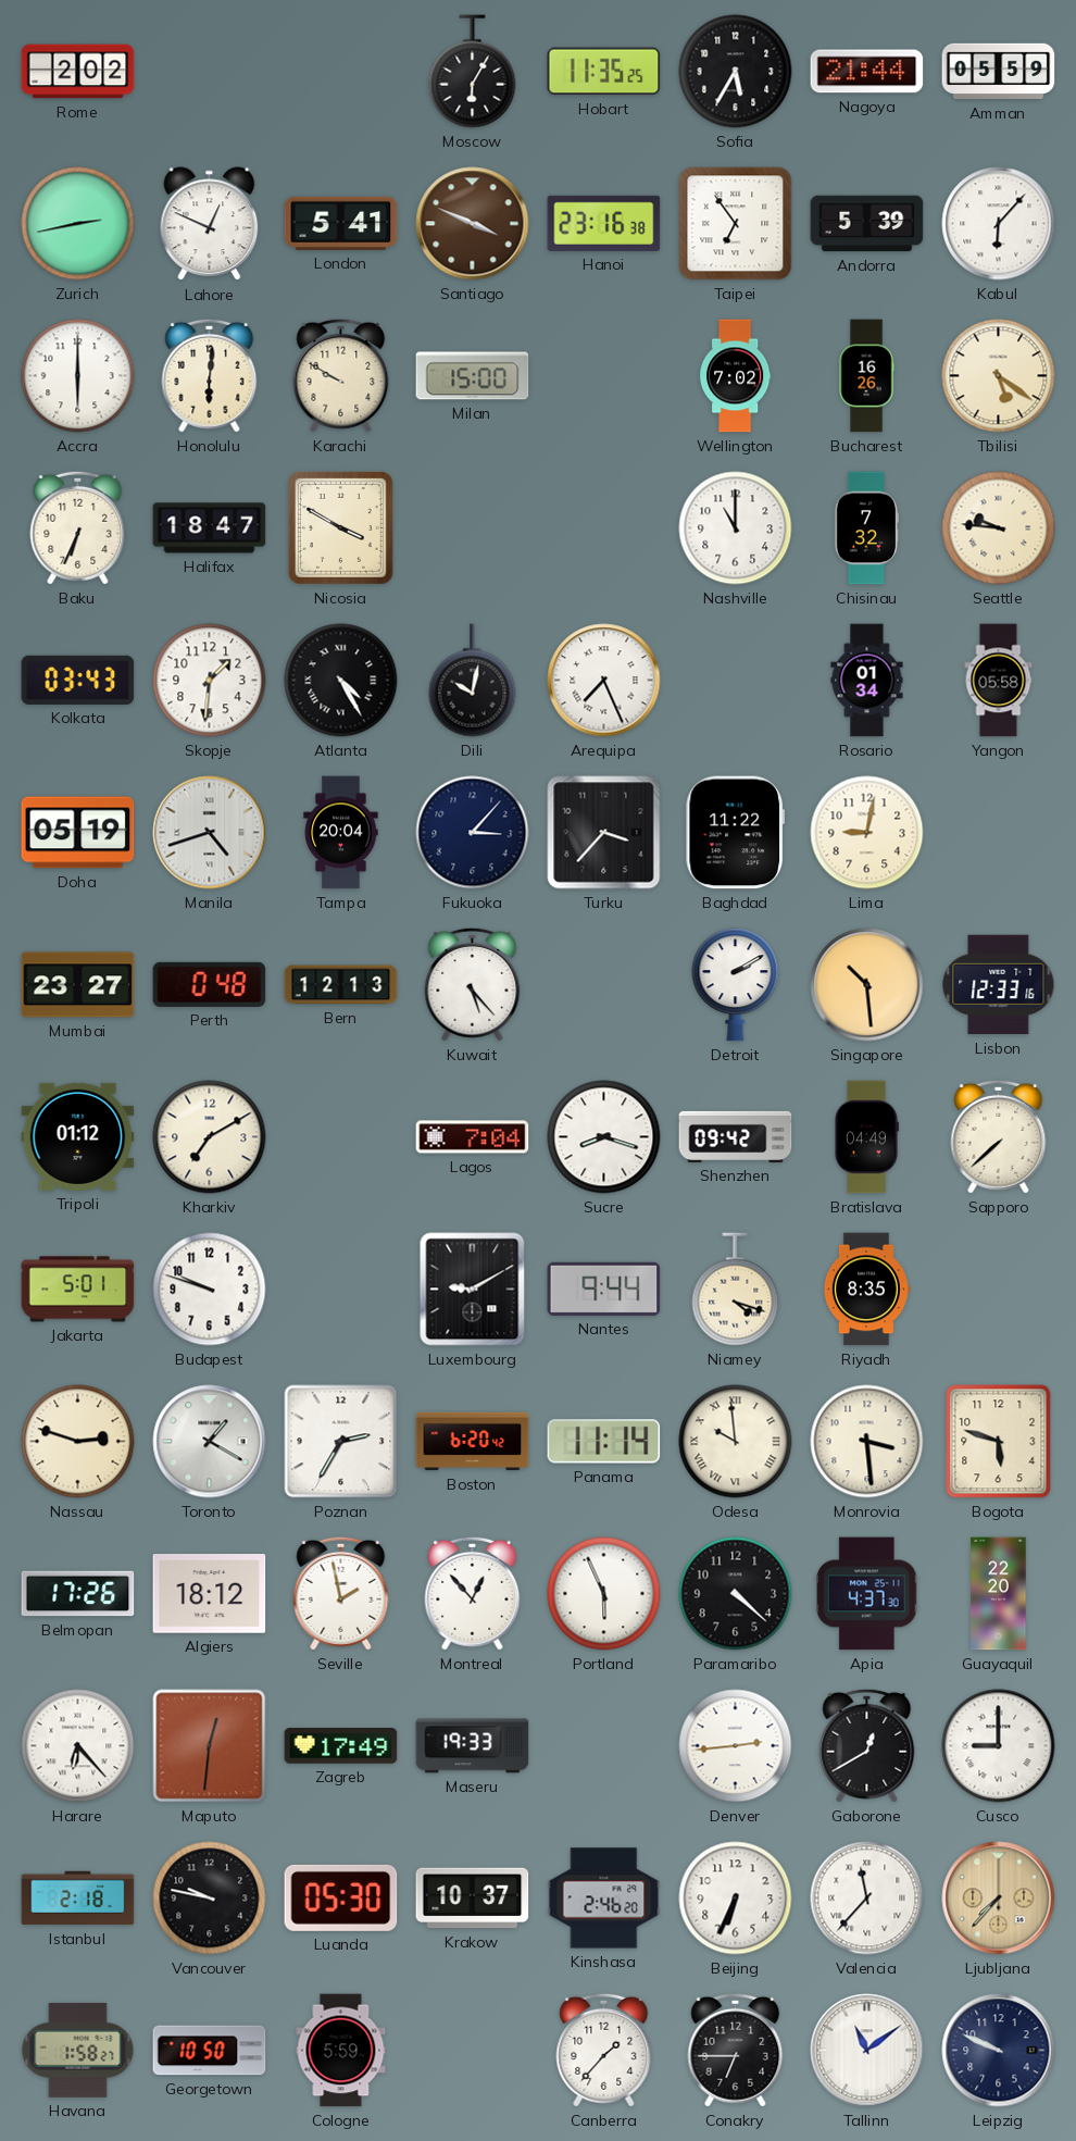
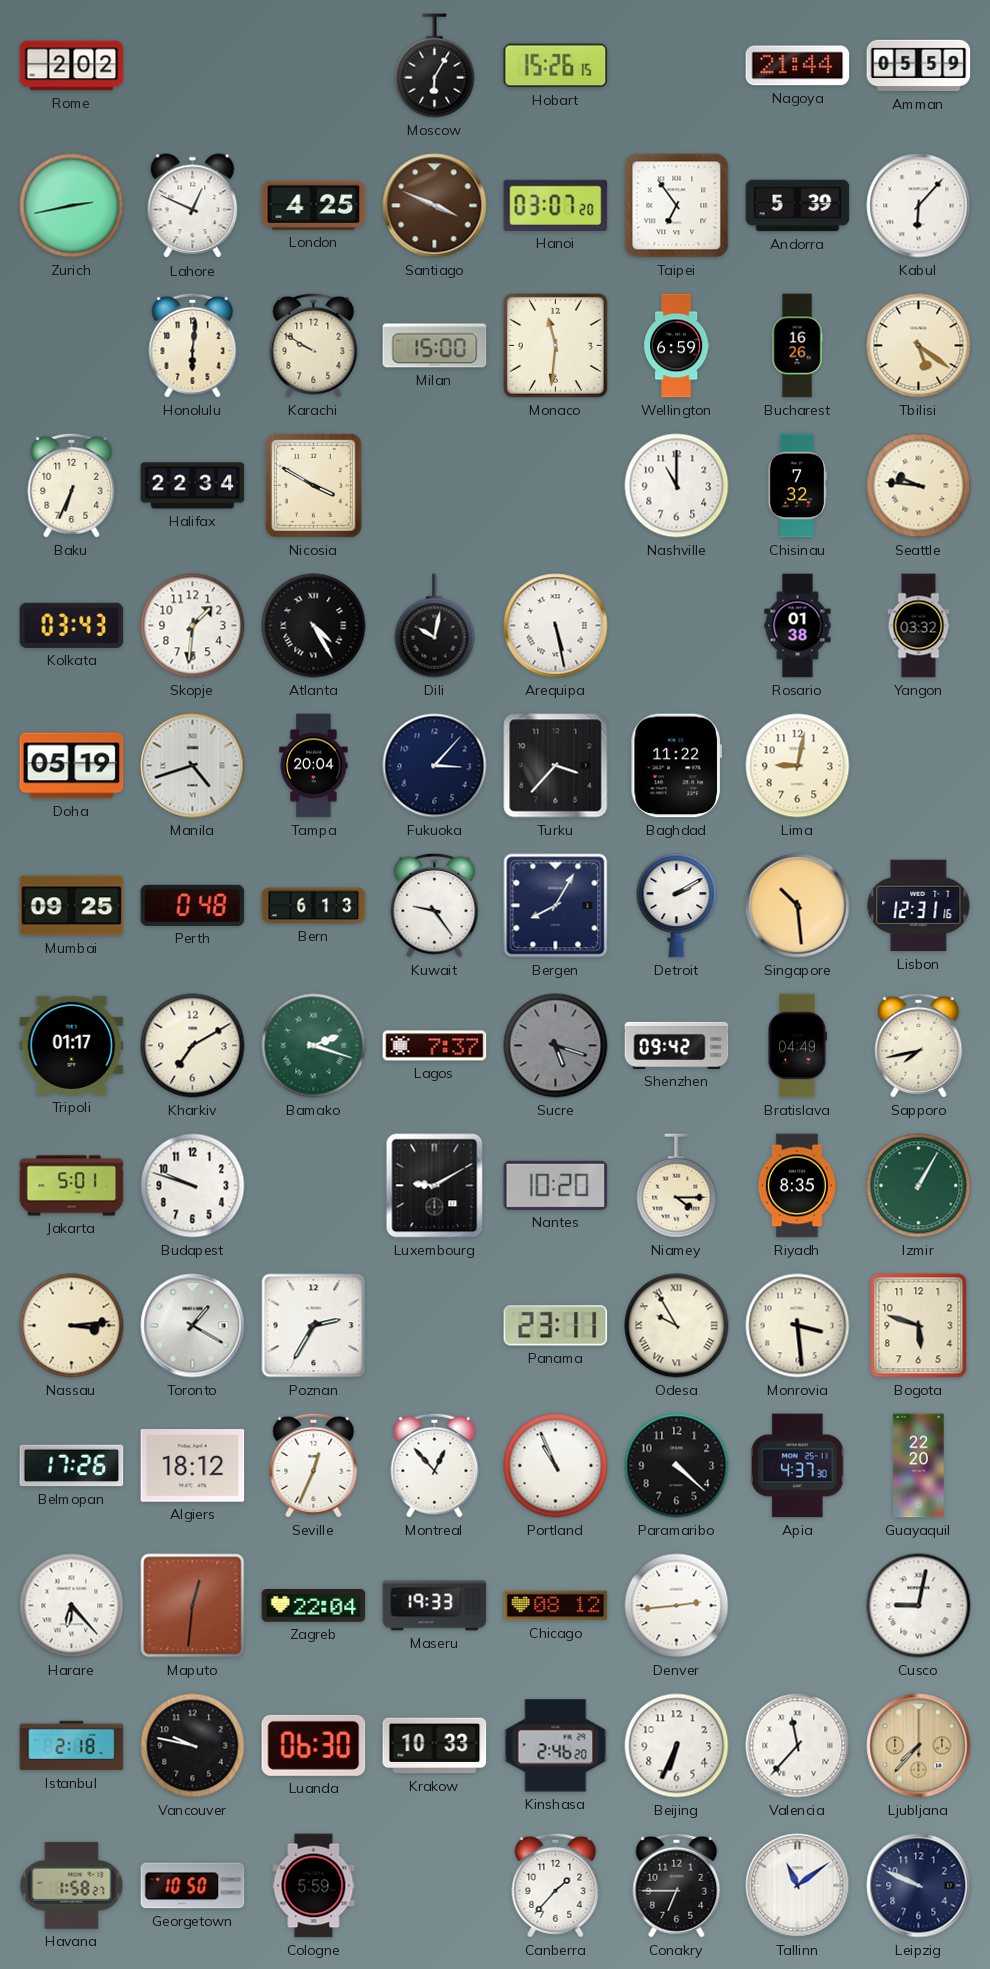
Hobart: 11:35 -> 15:26 (556, 66)
Sofia: 5:35 -> none (736, 72)
London: 5:41 -> 4:25 (314, 205)
Hanoi: 23:16 -> 03:07 (556, 205)
Accra: 6:00 -> none (78, 376)
Monaco: none -> 11:31 (555, 345)
Wellington: 7:02 -> 6:59 (676, 346)
Halifax: 18:47 -> 22:34 (193, 486)
Arequipa: 7:26 -> 5:28 (556, 626)
Rosario: 01:34 -> 01:38 (798, 626)
Yangon: 05:58 -> 03:32 (919, 626)
Mumbai: 23:27 -> 09:25 (72, 906)
Bern: 12:13 -> 6:13 (314, 906)
Kuwait: 5:23 -> 9:24 (435, 905)
Bergen: none -> 8:05 (556, 906)
Lisbon: 12:33 -> 12:31 (919, 906)
Tripoli: 01:12 -> 01:17 (72, 1045)
Bamako: none -> 2:18 (314, 1046)
Lagos: 7:04 -> 7:37 (435, 1046)
Sucre: 8:18 -> 5:18 (556, 1046)
Sucre dial: white -> grey (556, 1046)
Sapporo: 7:38 -> 7:43 (919, 1045)
Nantes: 9:44 -> 10:20 (556, 1185)
Niamey: 4:18 -> 4:15 (677, 1186)
Izmir: none -> 1:05 (919, 1186)
Nassau: 2:48 -> 3:14 (72, 1326)
Boston: 6:20 -> none (473, 1442)
Panama: 11:14 -> 23:11 (556, 1326)
Odesa: 9:59 -> 9:55 (677, 1326)
Seville: 1:58 -> 12:34 (314, 1465)
Portland: 5:56 -> 10:56 (556, 1466)
Zagreb: 17:49 -> 22:04 (314, 1606)
Chicago: none -> 08:12 (556, 1606)
Gaborone: 12:40 -> none (867, 1745)
Cusco: 9:00 -> 9:02 (919, 1606)
Luanda: 05:30 -> 06:30 (314, 1745)
Krakow: 10:37 -> 10:33 (435, 1746)
